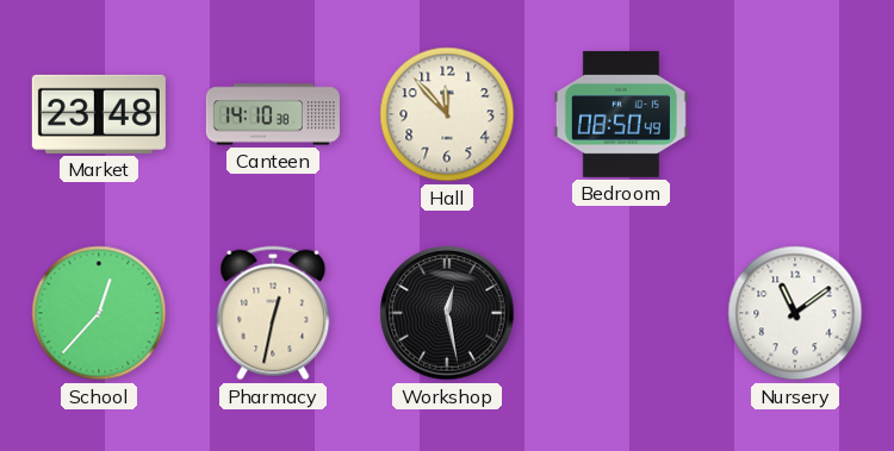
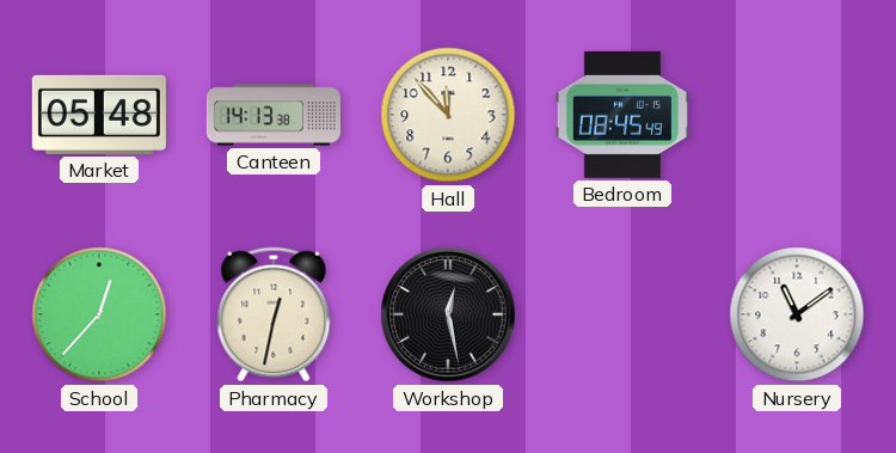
Market: 23:48 -> 05:48 (99, 115)
Canteen: 14:10 -> 14:13 (274, 115)
Bedroom: 08:50 -> 08:45 (622, 115)
